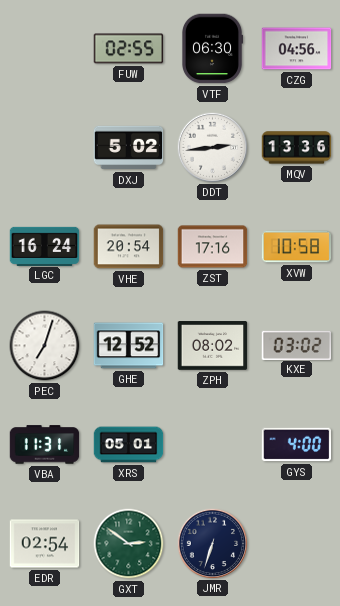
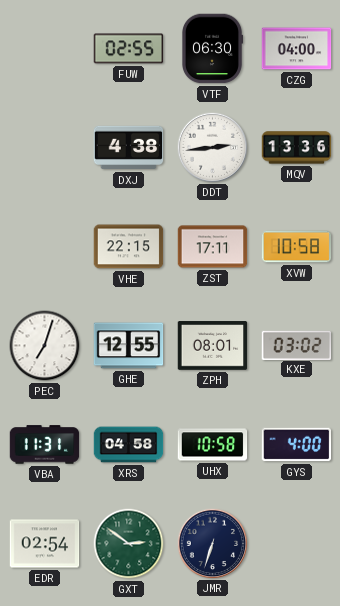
CZG: 04:56 -> 04:00 (297, 49)
DXJ: 5:02 -> 4:38 (129, 148)
LGC: 16:24 -> none (45, 246)
VHE: 20:54 -> 22:15 (129, 247)
ZST: 17:16 -> 17:11 (213, 247)
GHE: 12:52 -> 12:55 (129, 346)
ZPH: 08:02 -> 08:01 (213, 346)
XRS: 05:01 -> 04:58 (129, 445)
UHX: none -> 10:58 (213, 445)
